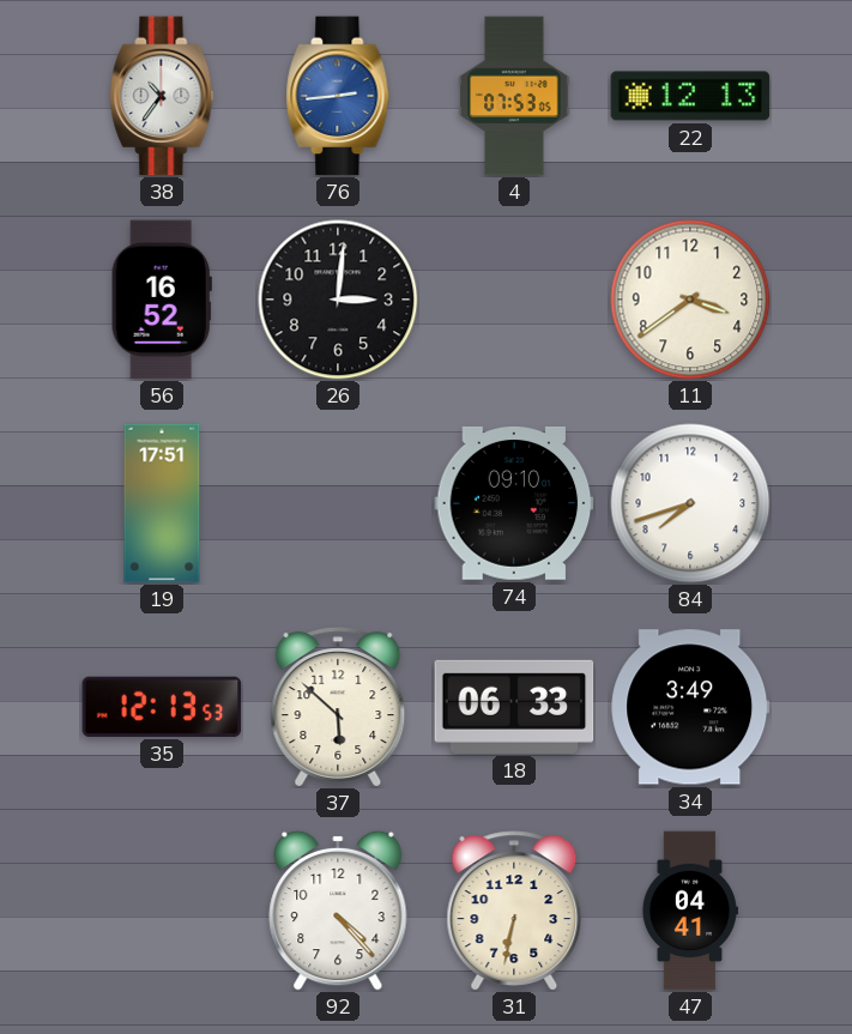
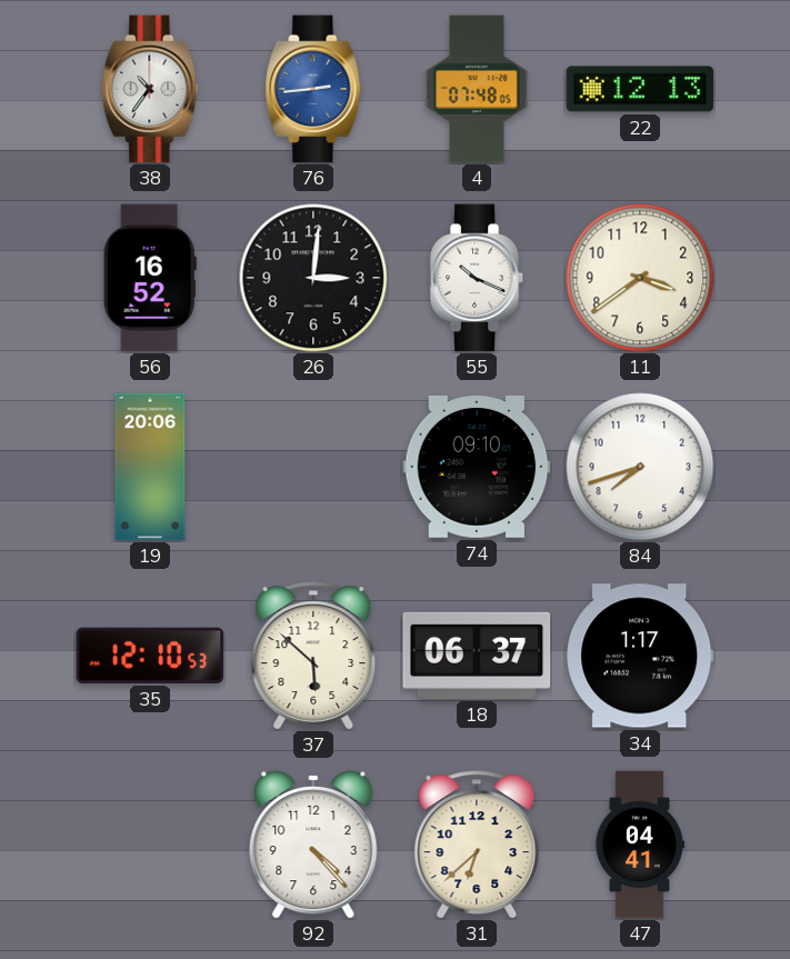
4: 07:53 -> 07:48 (477, 89)
55: none -> 10:19 (477, 278)
19: 17:51 -> 20:06 (150, 467)
35: 12:13 -> 12:10 (150, 656)
18: 06:33 -> 06:37 (477, 656)
34: 3:49 -> 1:17 (640, 656)
31: 6:32 -> 6:38 (477, 845)
